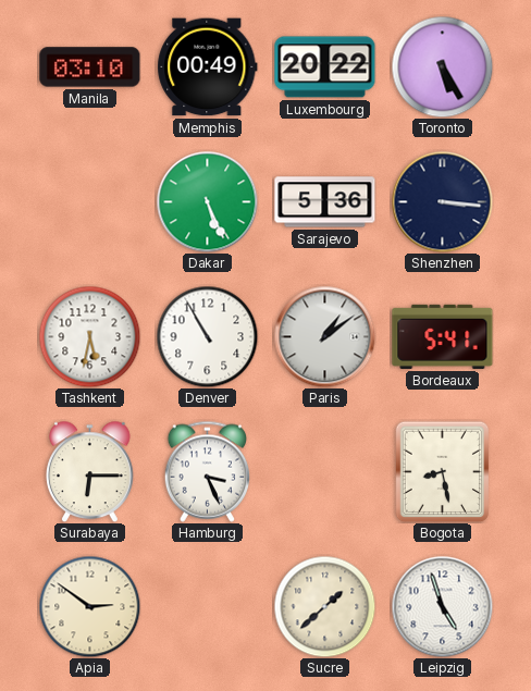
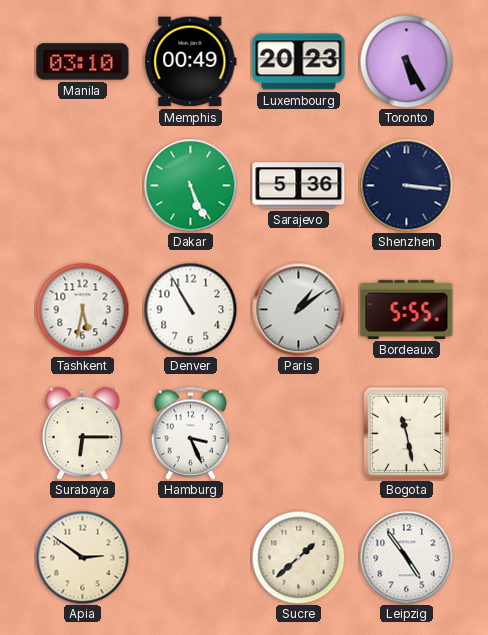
Luxembourg: 20:22 -> 20:23 (299, 62)
Bordeaux: 5:41 -> 5:55 (407, 309)
Bogota: 8:28 -> 11:28 (407, 433)
Leipzig: 4:57 -> 4:54 (406, 557)
